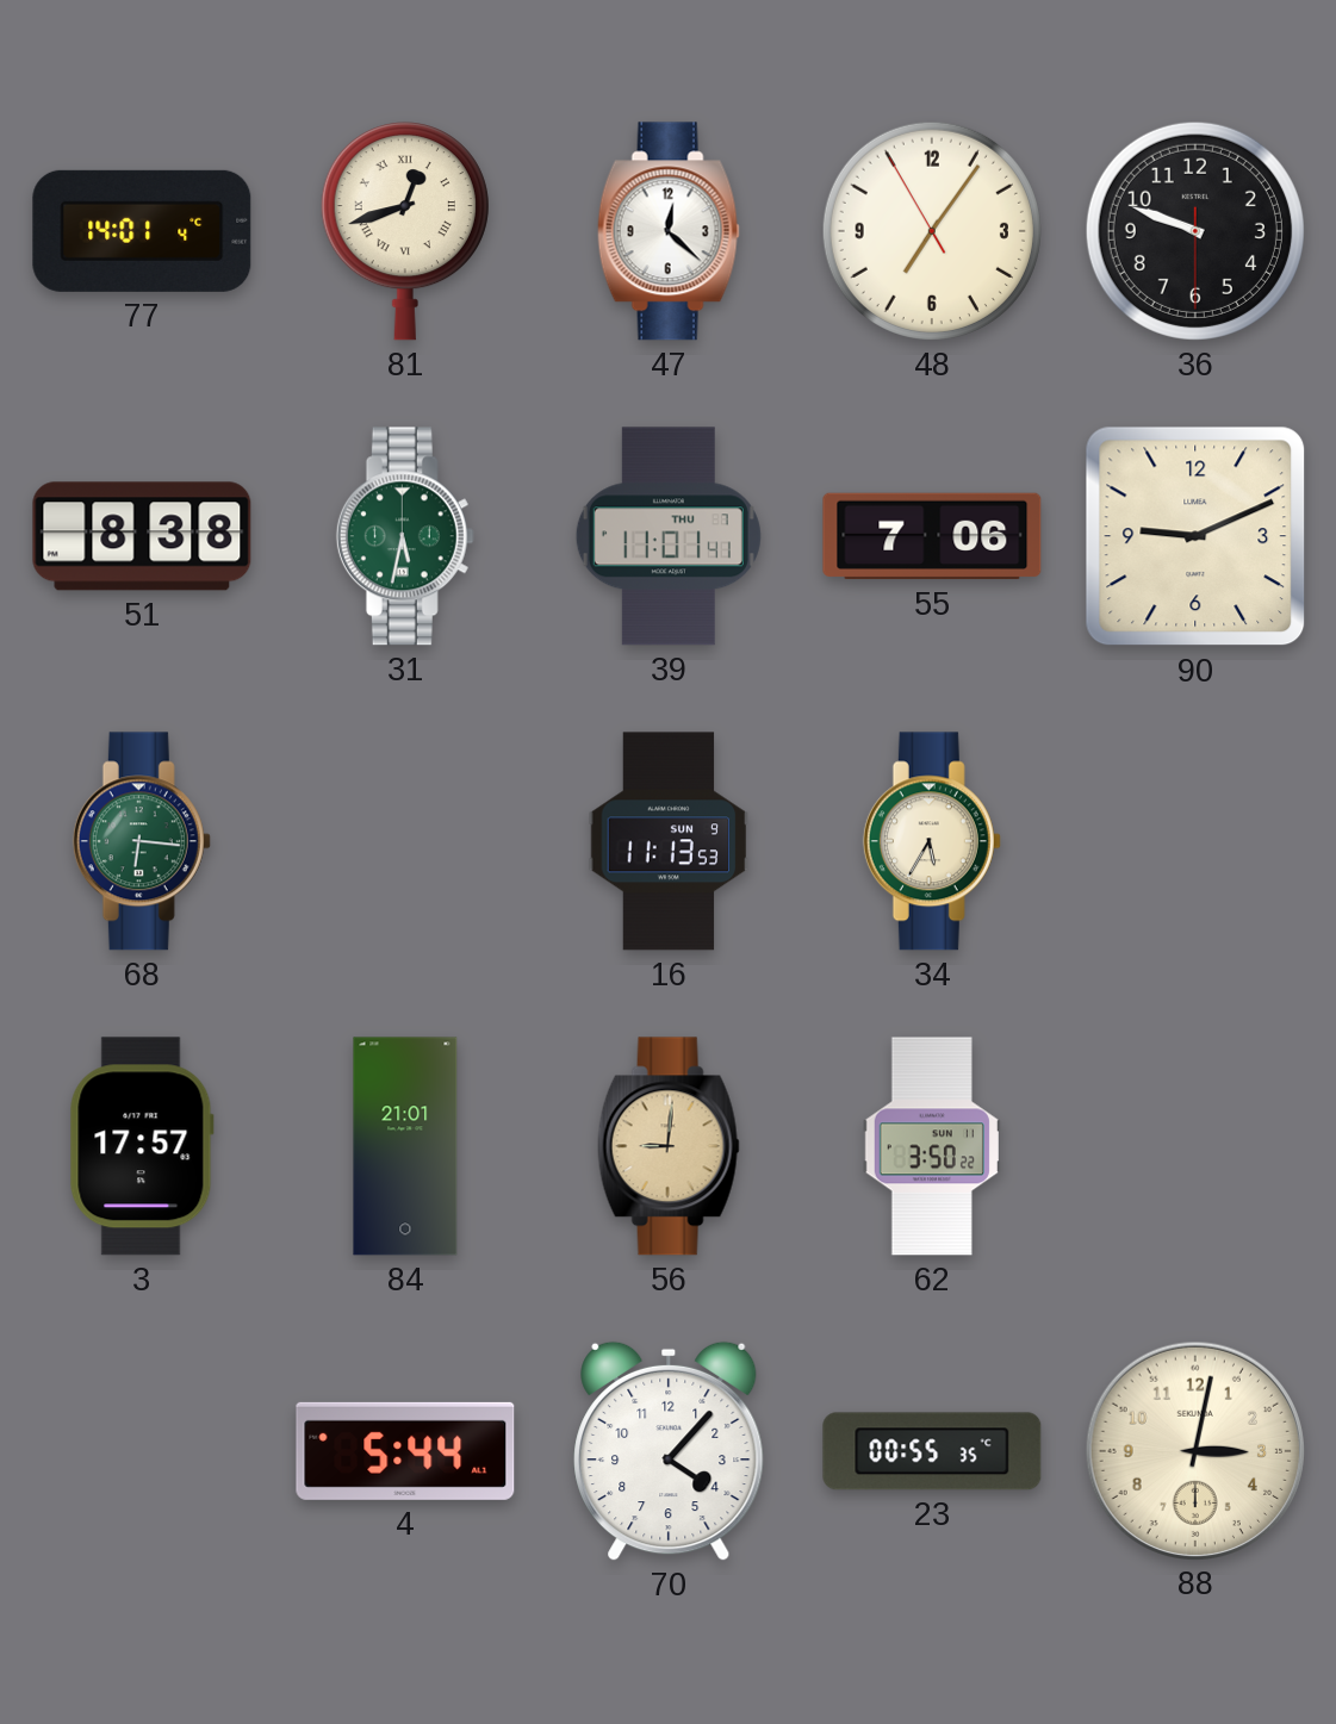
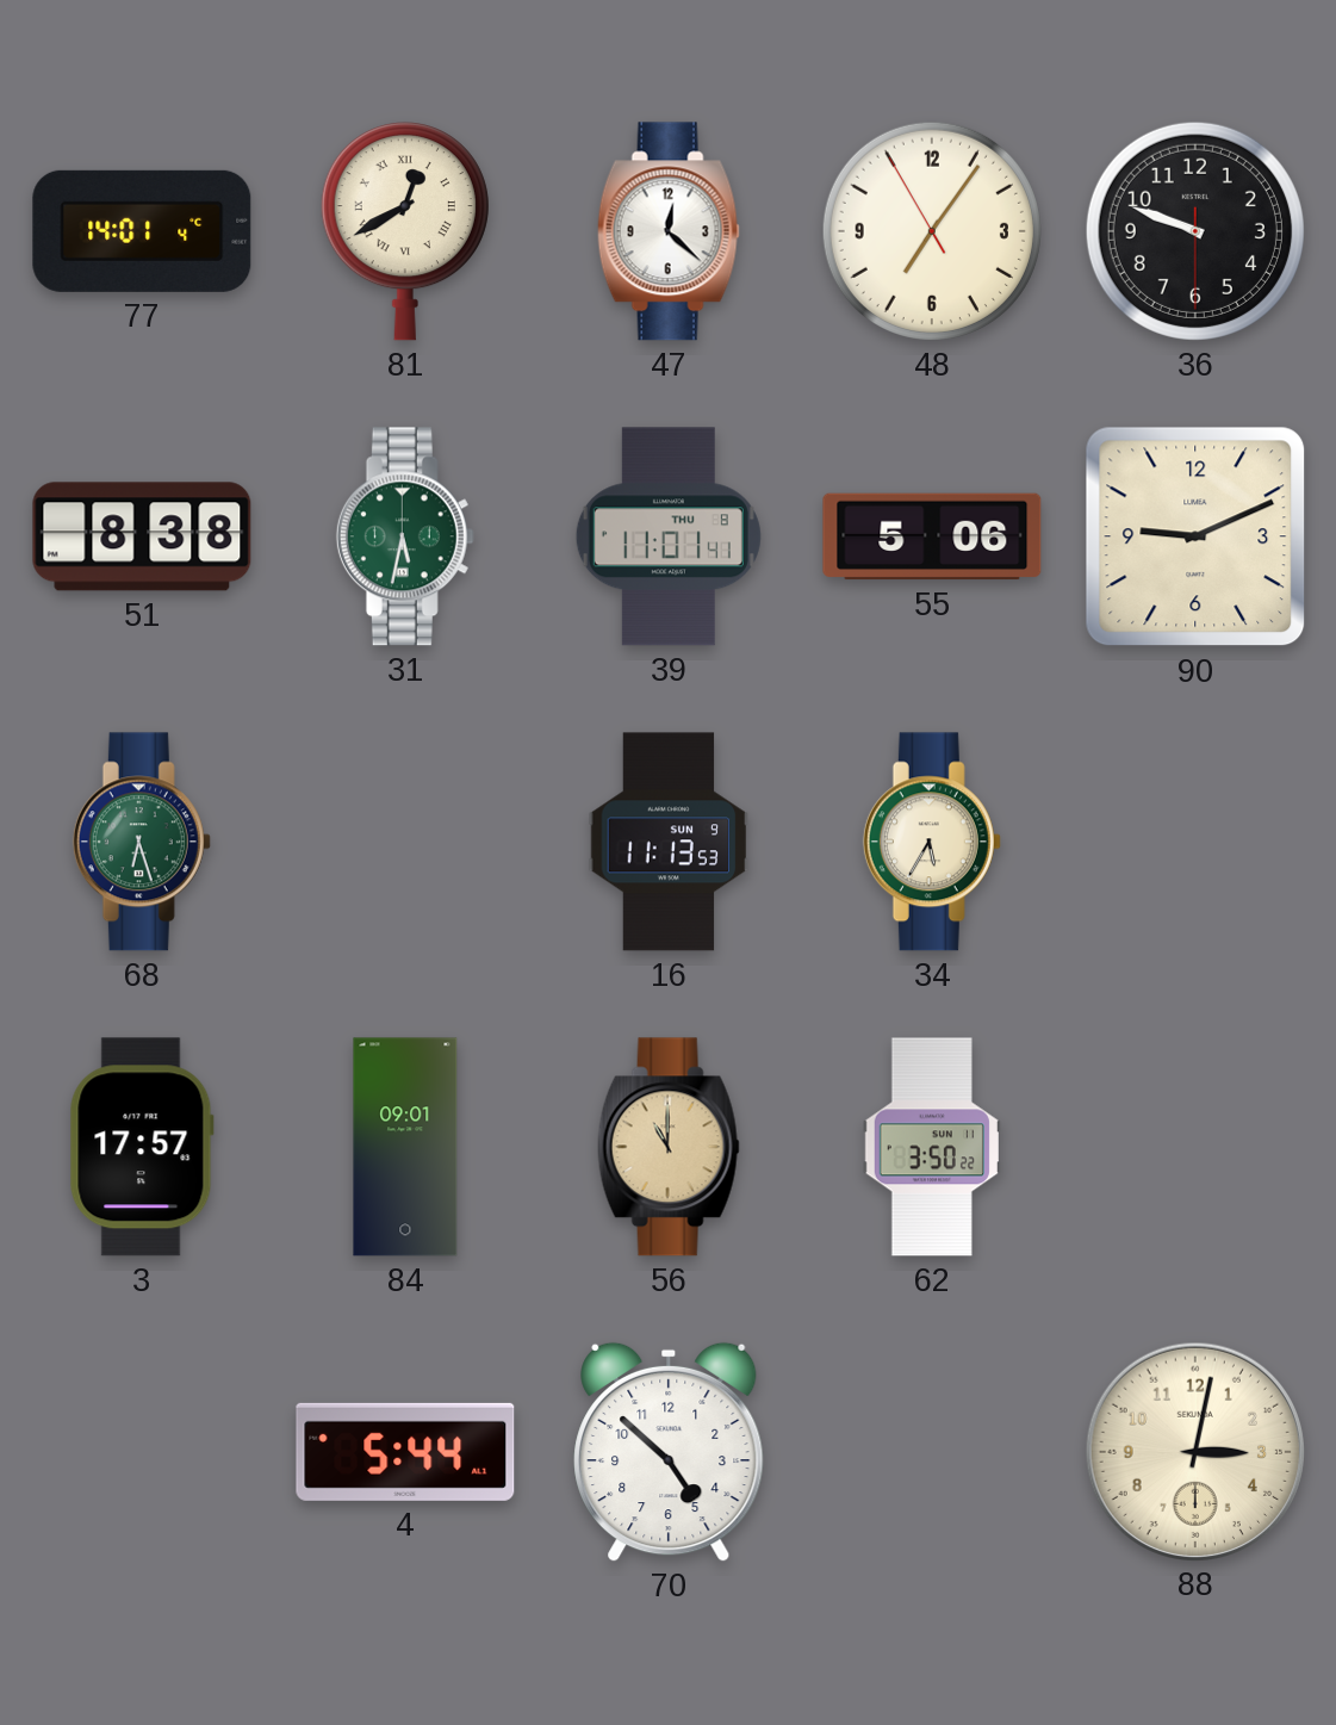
81: 12:42 -> 12:40 (405, 232)
39 date: THU 7 -> THU 8 (669, 536)
55: 7:06 -> 5:06 (932, 536)
68: 6:16 -> 6:27 (142, 842)
84: 21:01 -> 09:01 (405, 1147)
56: 9:01 -> 11:00 (669, 1147)
70: 4:07 -> 4:52 (669, 1452)
23: 00:55 -> none (932, 1451)
